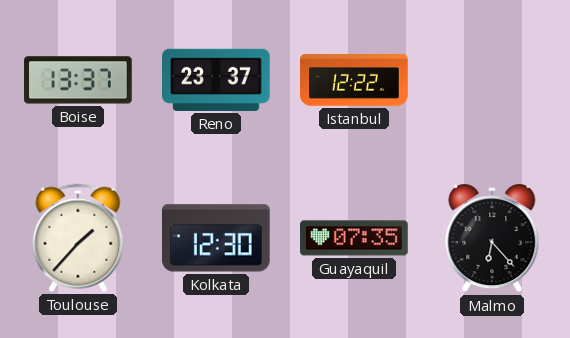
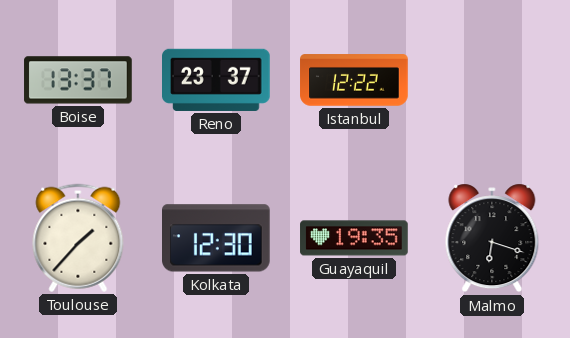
Guayaquil: 07:35 -> 19:35 (354, 238)
Malmo: 6:23 -> 6:18 (492, 238)
